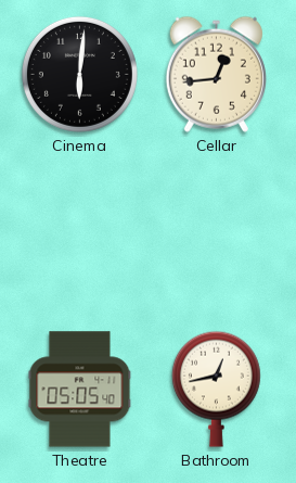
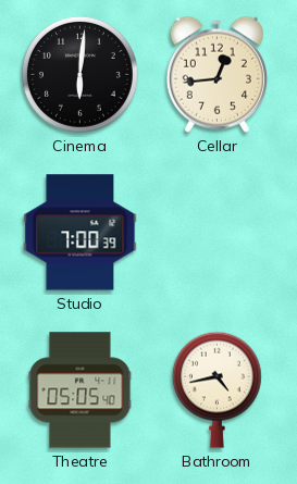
Studio: none -> 7:00 (81, 233)
Bathroom: 12:43 -> 4:43 (216, 389)
